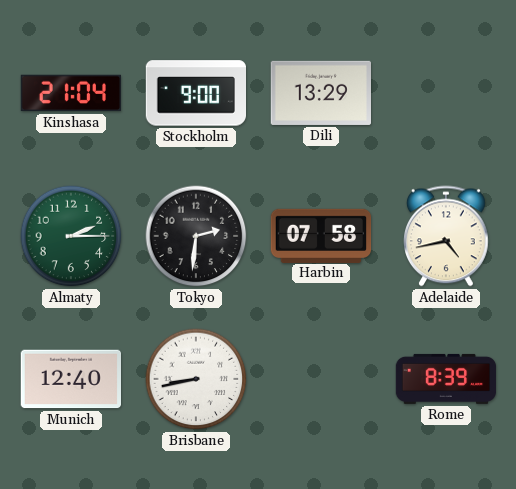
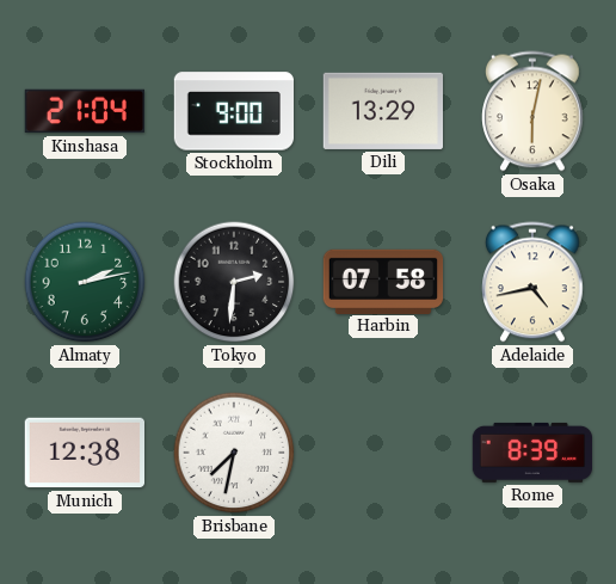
Osaka: none -> 6:02 (534, 111)
Almaty: 2:15 -> 2:13 (85, 282)
Munich: 12:40 -> 12:38 (84, 453)
Brisbane: 8:43 -> 7:32 (234, 453)
